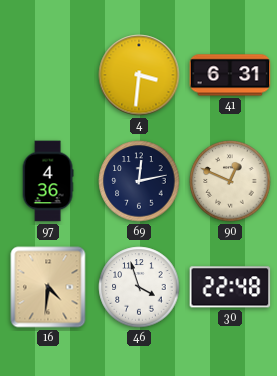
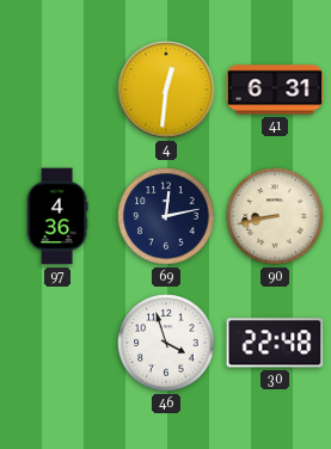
4: 3:31 -> 12:31 (166, 90)
90: 12:49 -> 8:43 (275, 216)
16: 4:31 -> none (48, 287)
